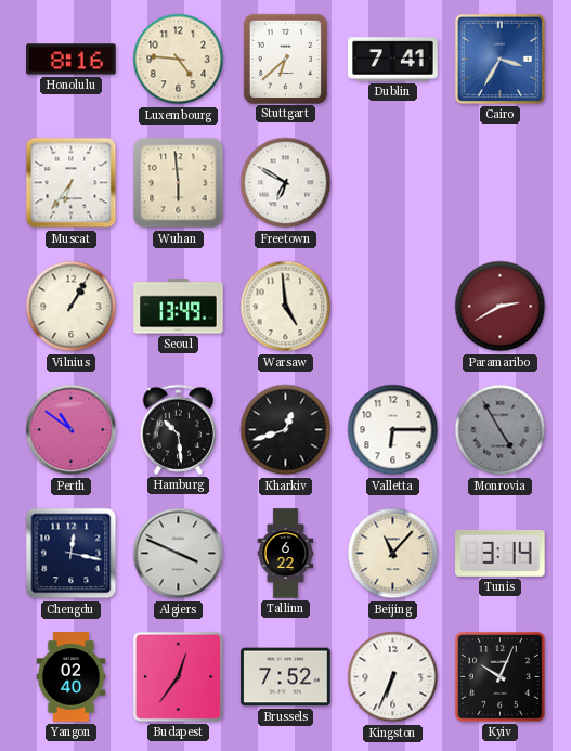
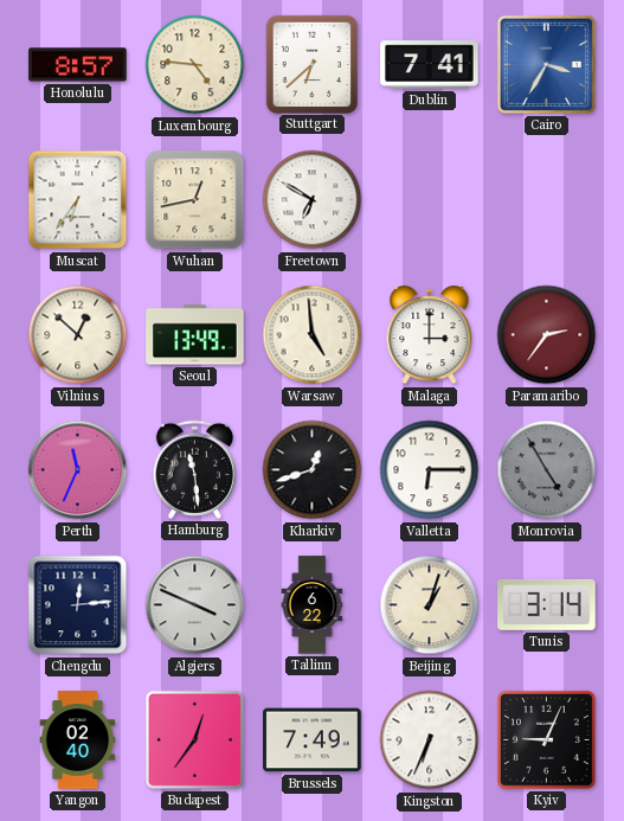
Honolulu: 8:16 -> 8:57 (78, 65)
Wuhan: 5:59 -> 12:43 (195, 200)
Vilnius: 1:05 -> 12:52 (78, 335)
Malaga: none -> 3:00 (430, 335)
Paramaribo: 2:40 -> 2:36 (547, 335)
Perth: 10:51 -> 11:34 (78, 470)
Hamburg: 10:29 -> 11:29 (194, 469)
Chengdu: 12:17 -> 12:14 (78, 605)
Beijing: 11:07 -> 1:03 (430, 605)
Brussels: 7:52 -> 7:49 (313, 740)
Kyiv: 10:04 -> 9:04 (546, 739)
